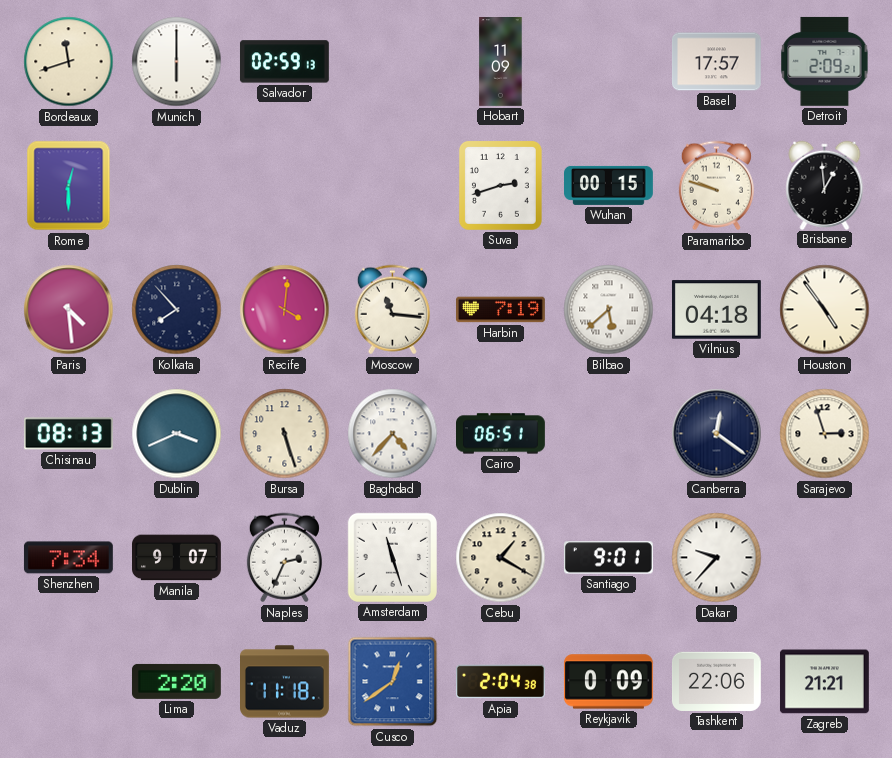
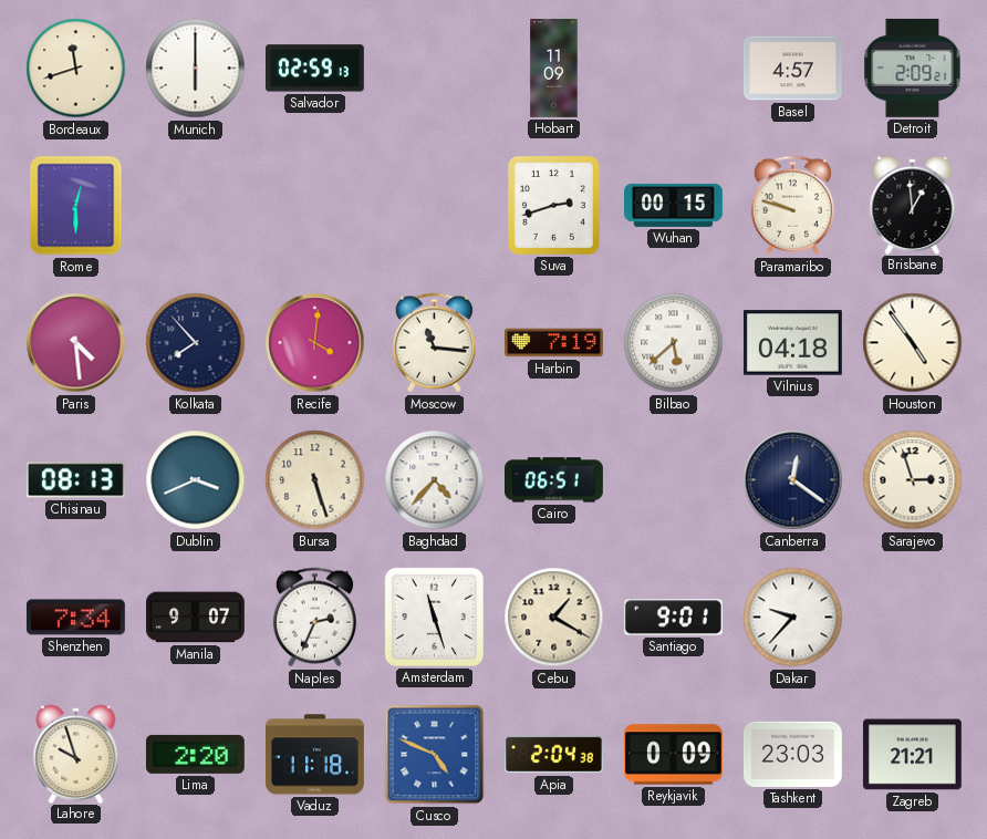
Basel: 17:57 -> 4:57 (792, 69)
Lahore: none -> 9:57 (76, 754)
Cusco: 12:39 -> 4:49 (435, 755)
Tashkent: 22:06 -> 23:03 (792, 754)
